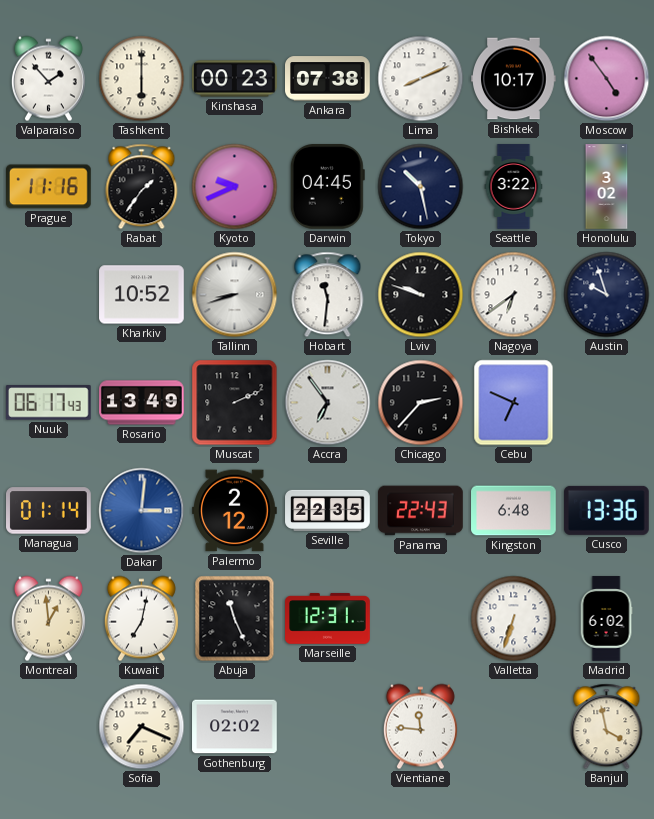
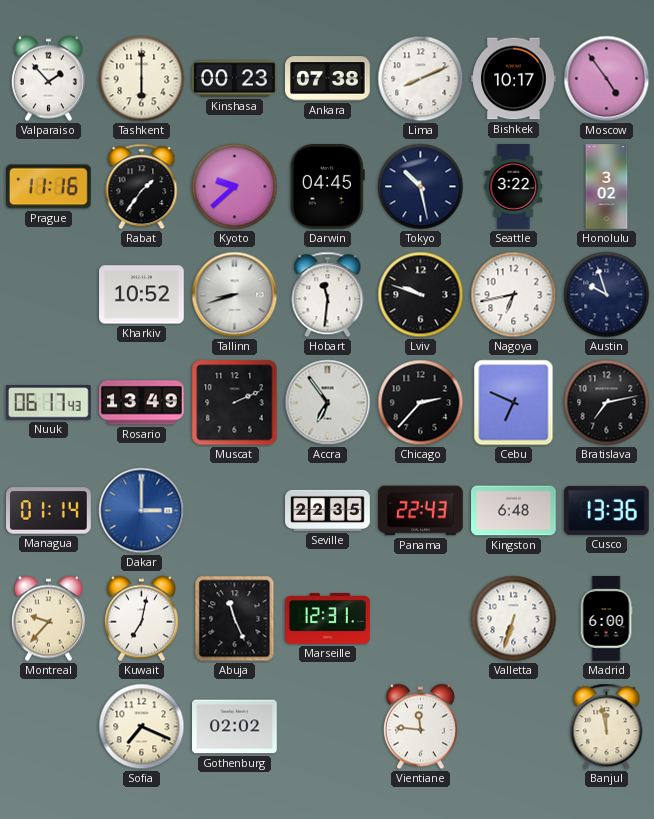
Kyoto: 9:41 -> 9:38 (235, 187)
Nagoya: 6:39 -> 6:43 (514, 295)
Bratislava: none -> 7:13 (607, 403)
Dakar: 3:01 -> 3:00 (142, 511)
Palermo: 2:12 -> none (235, 511)
Montreal: 12:59 -> 9:37 (48, 619)
Madrid: 6:02 -> 6:00 (606, 619)
Banjul: 3:58 -> 11:58 (607, 727)
